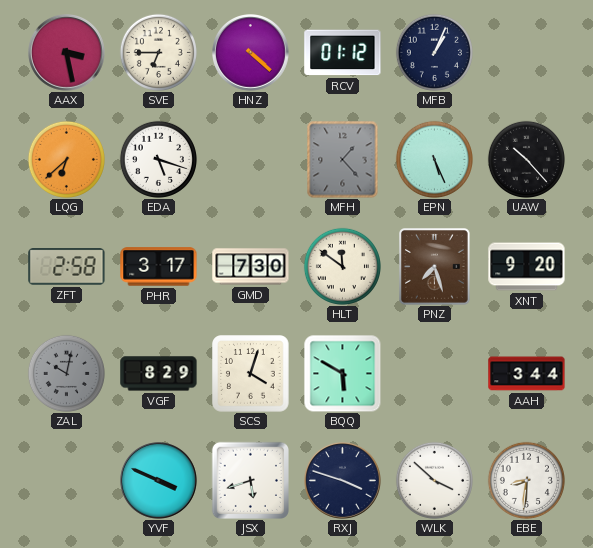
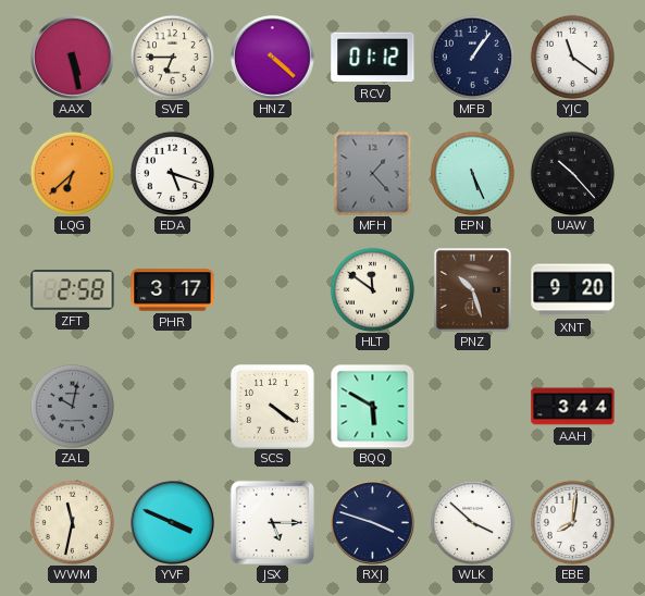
AAX: 3:28 -> 5:28 (73, 58)
MFB: 1:04 -> 1:06 (472, 57)
YJC: none -> 11:21 (572, 57)
GMD: 7:30 -> none (251, 267)
PNZ: 7:27 -> 10:27 (473, 290)
VGF: 8:29 -> none (159, 374)
SCS: 4:03 -> 4:21 (273, 407)
WWM: none -> 11:32 (72, 522)
JSX: 5:42 -> 5:15 (272, 522)
EBE: 8:31 -> 8:01 (572, 522)
